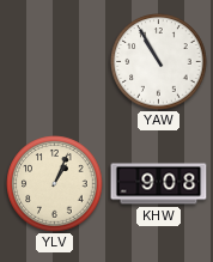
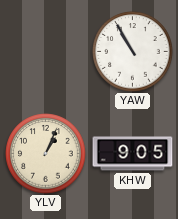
KHW: 9:08 -> 9:05 (133, 154)
